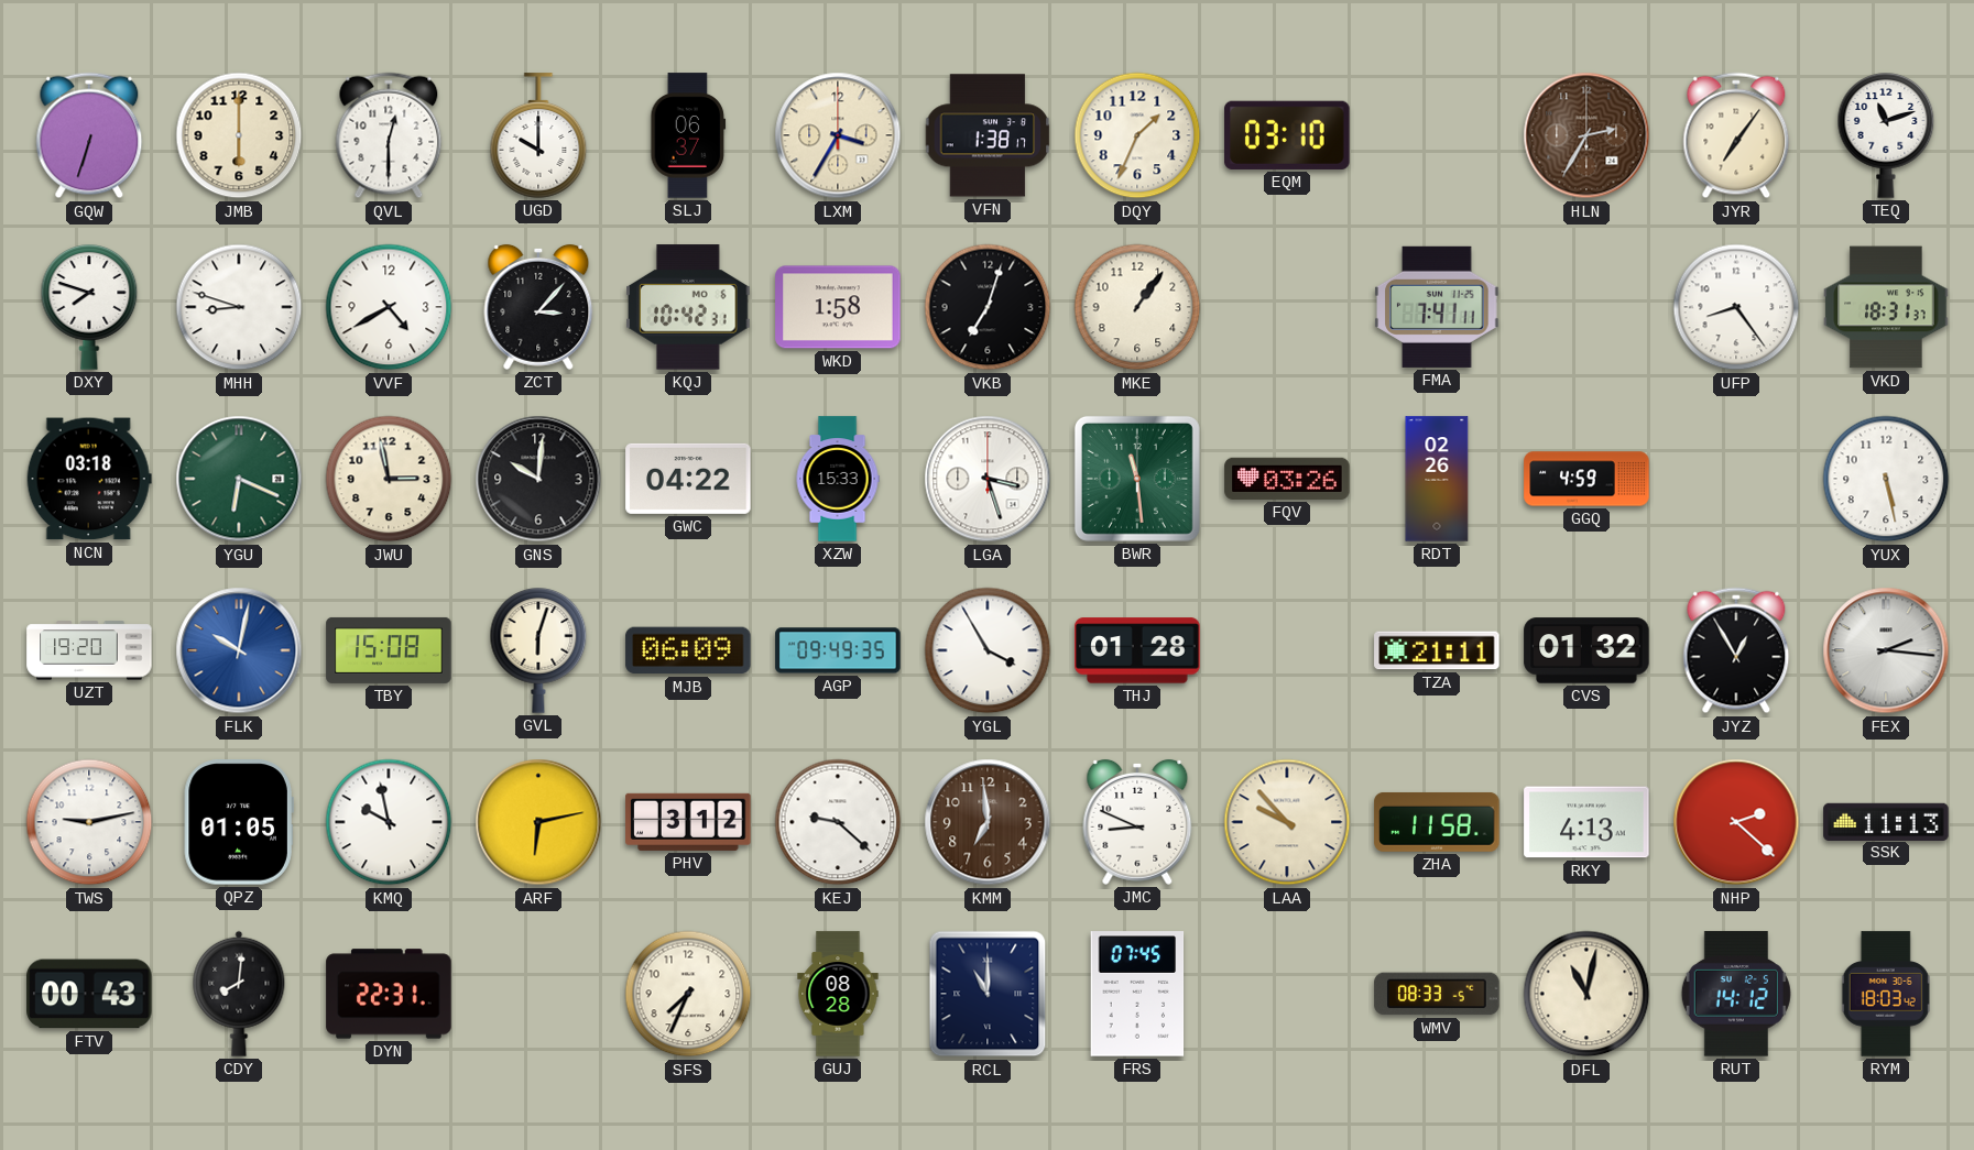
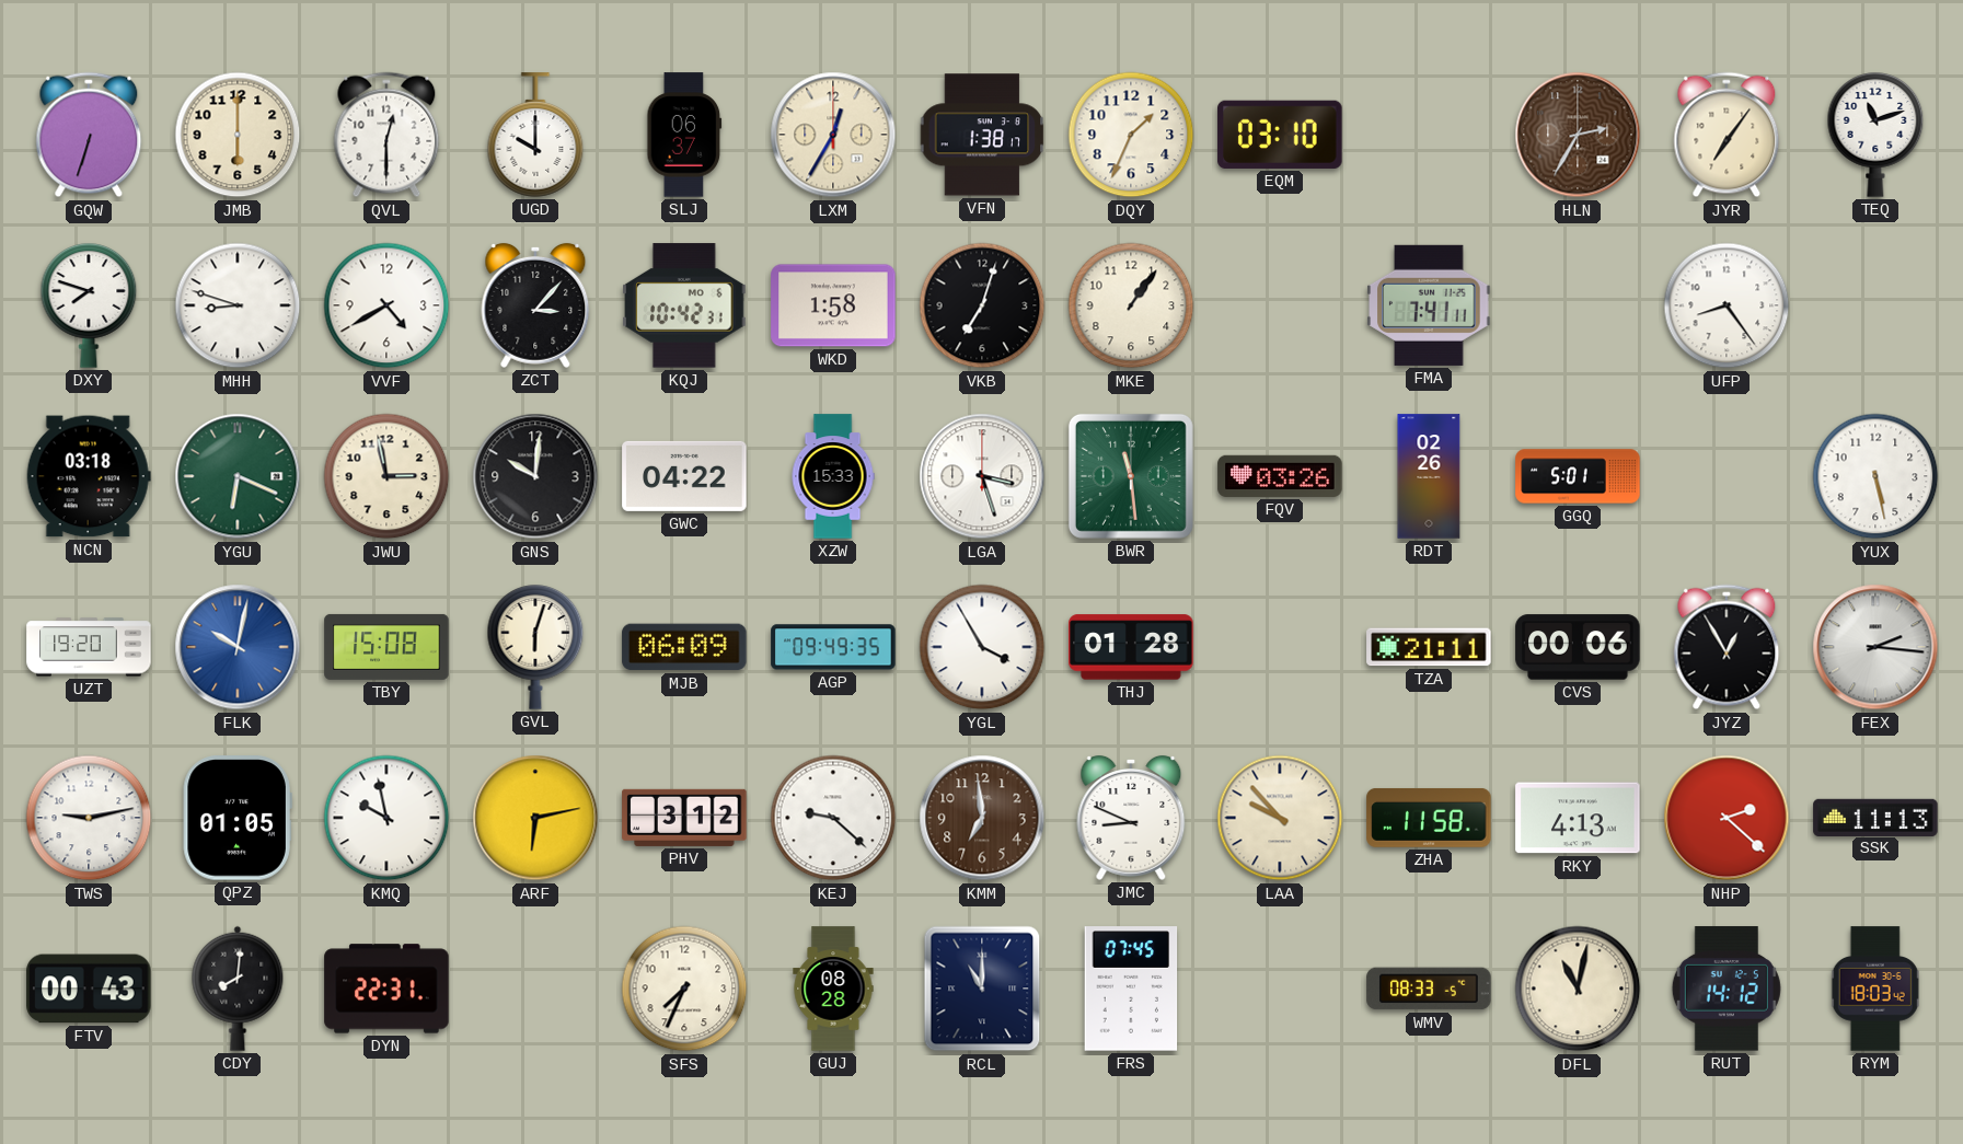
LXM: 3:35 -> 12:35 (833, 135)
VKD: 18:31 -> none (1886, 307)
GGQ: 4:59 -> 5:01 (1578, 476)
CVS: 01:32 -> 00:06 (1578, 647)
